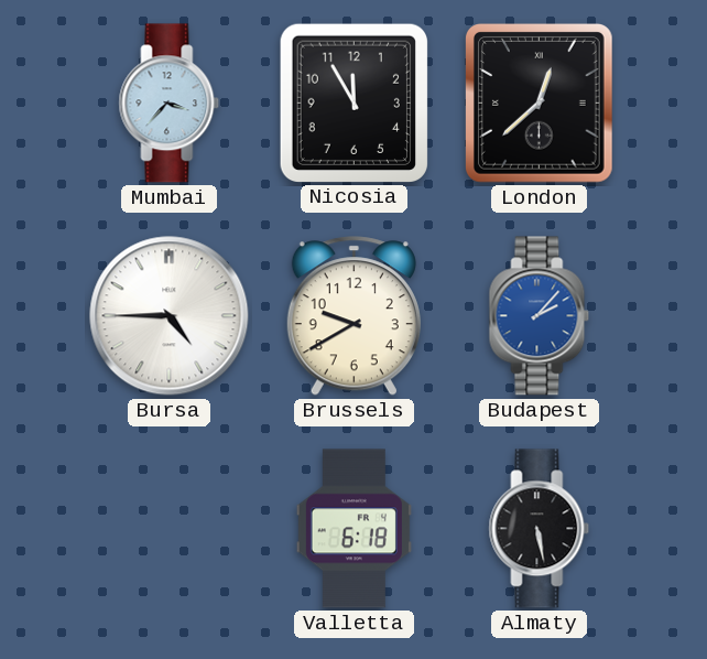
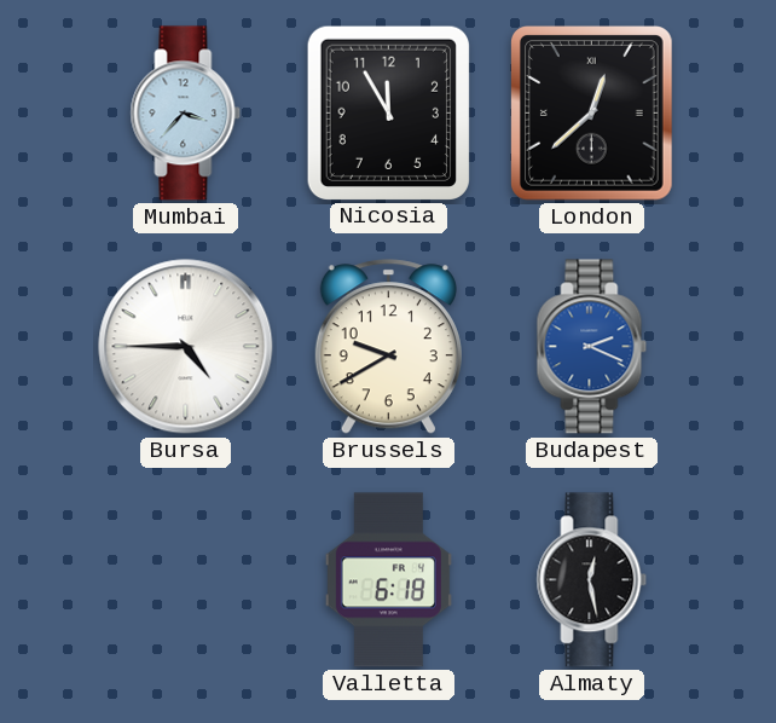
Budapest: 2:07 -> 2:19 (592, 347)
Almaty: 5:28 -> 12:28 (592, 580)
